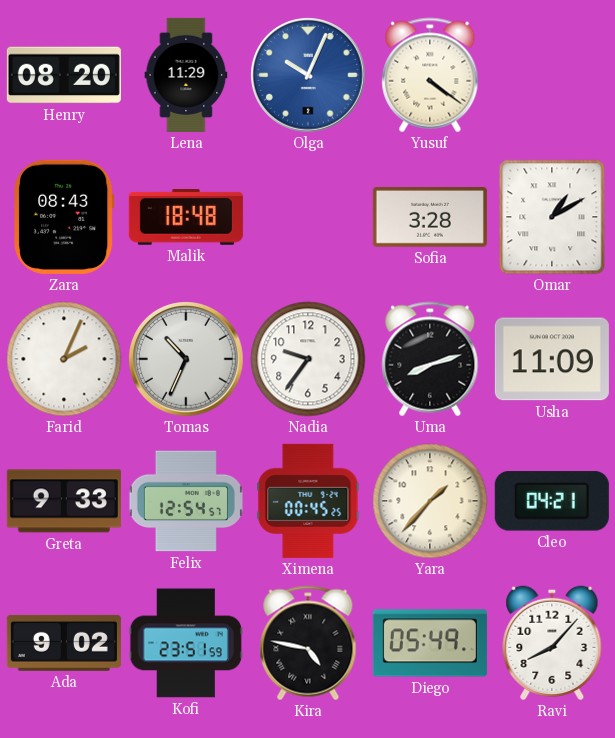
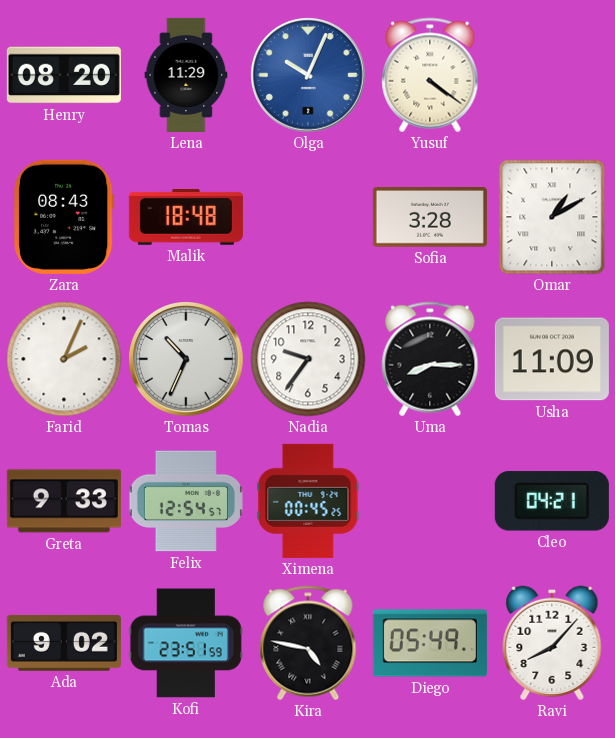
Uma: 8:12 -> 8:15 (430, 359)
Yara: 1:37 -> none (430, 501)
